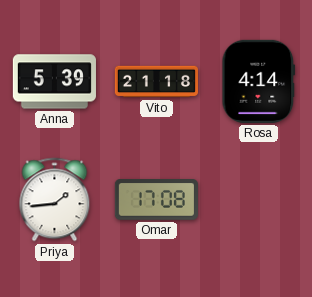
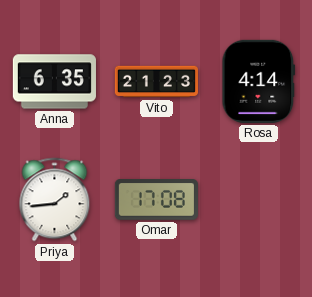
Anna: 5:39 -> 6:35 (54, 82)
Vito: 21:18 -> 21:23 (156, 82)
